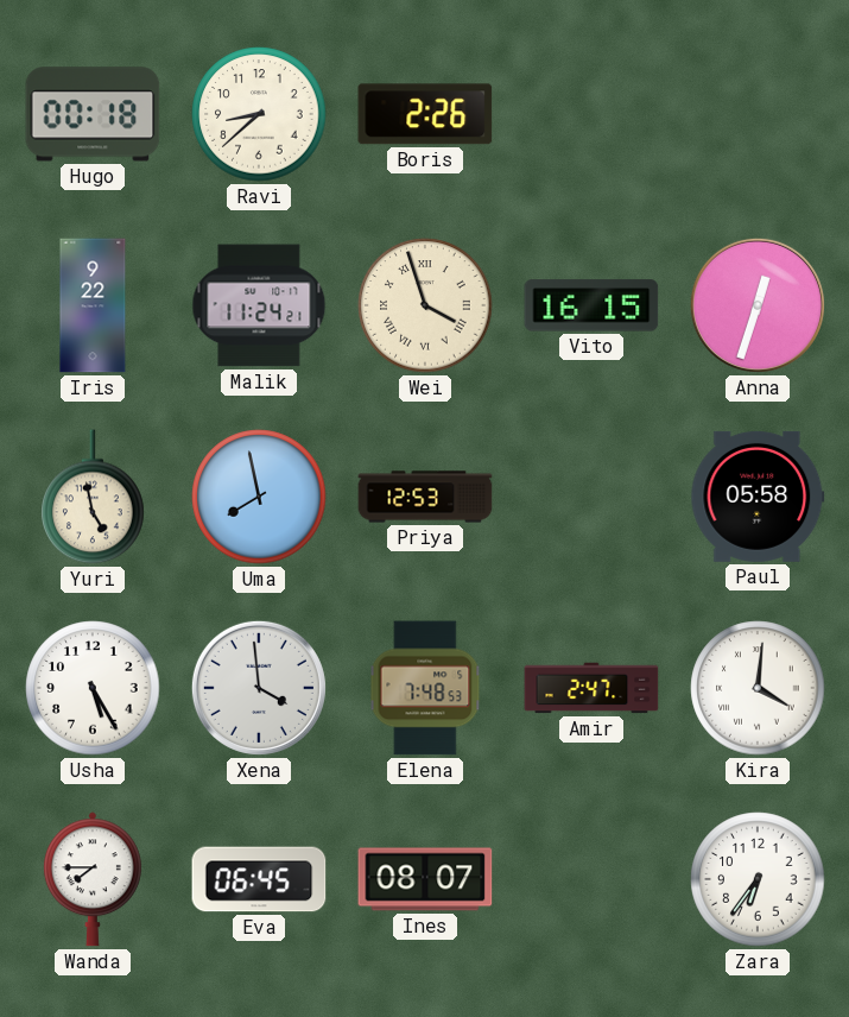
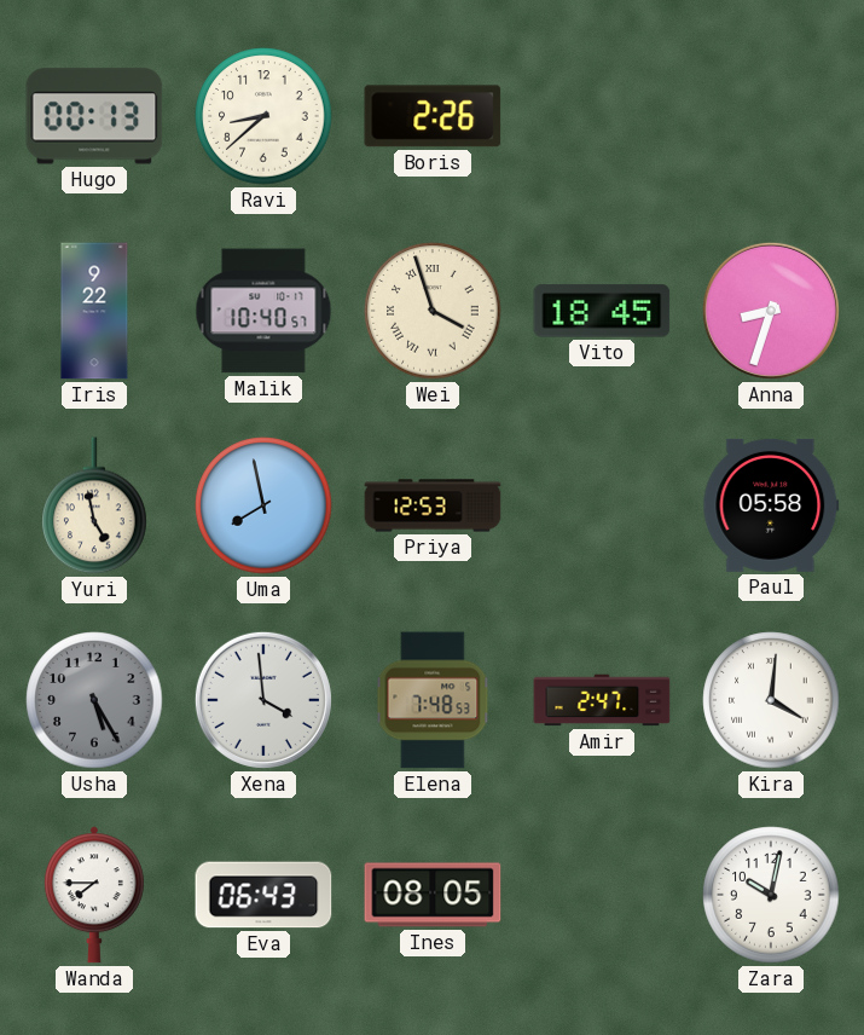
Hugo: 00:18 -> 00:13 (94, 116)
Malik: 11:24 -> 10:40 (263, 311)
Vito: 16:15 -> 18:45 (602, 311)
Anna: 12:33 -> 8:33 (771, 311)
Usha dial: white -> grey (94, 700)
Eva: 06:45 -> 06:43 (263, 895)
Ines: 08:07 -> 08:05 (433, 895)
Zara: 6:36 -> 10:02 (771, 895)
